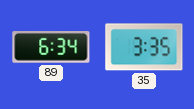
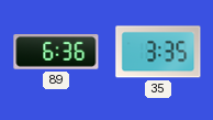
89: 6:34 -> 6:36 (56, 53)
